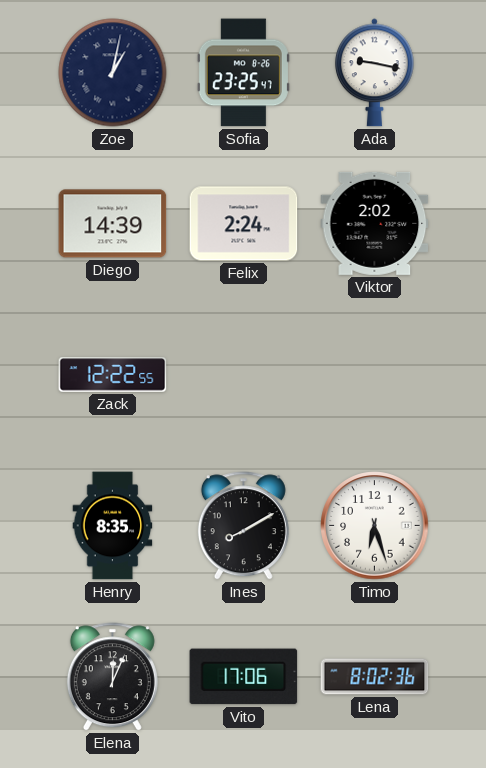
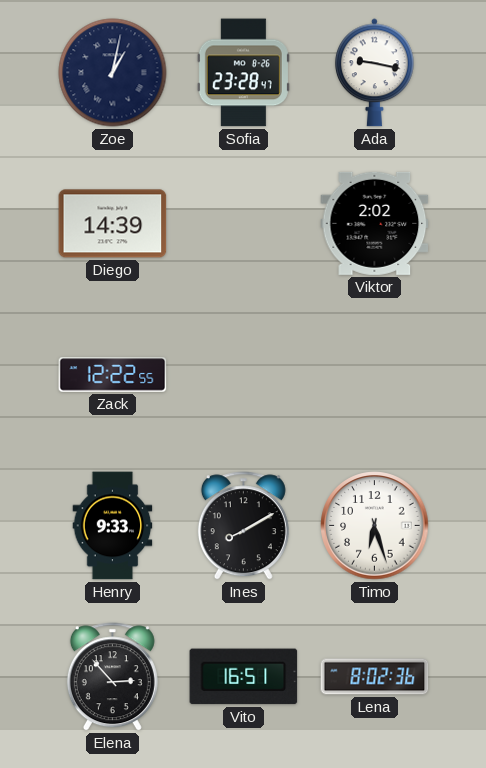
Sofia: 23:25 -> 23:28 (243, 73)
Felix: 2:24 -> none (244, 224)
Henry: 8:35 -> 9:33 (113, 526)
Elena: 12:04 -> 2:53 (112, 677)
Vito: 17:06 -> 16:51 (244, 677)
